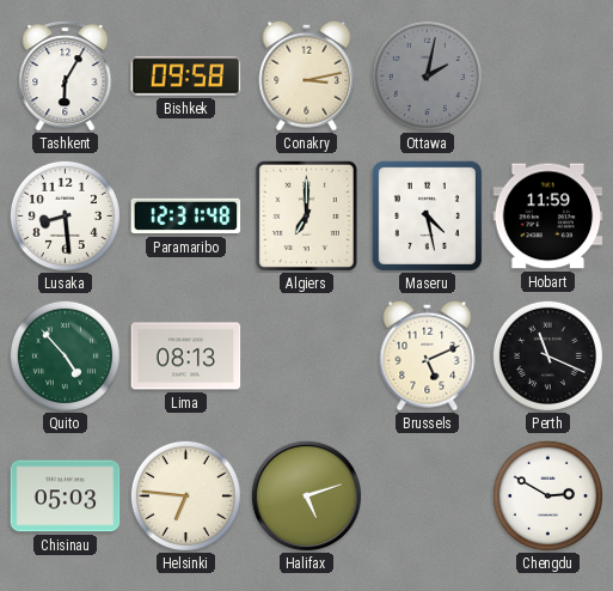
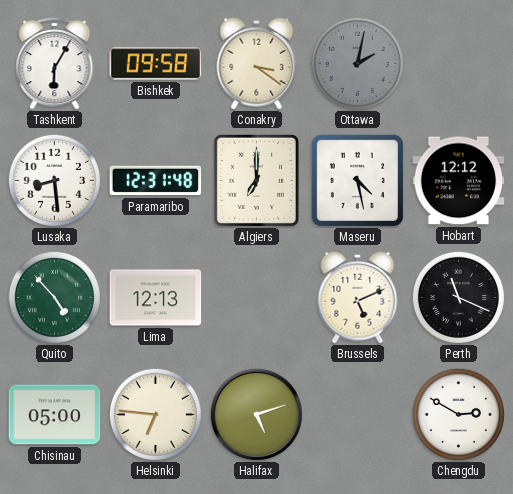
Conakry: 3:13 -> 3:21 (257, 63)
Hobart: 11:59 -> 12:12 (459, 181)
Lima: 08:13 -> 12:13 (156, 298)
Chisinau: 05:03 -> 05:00 (55, 415)
